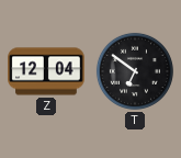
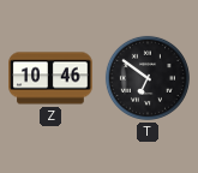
Z: 12:04 -> 10:46 (50, 78)
